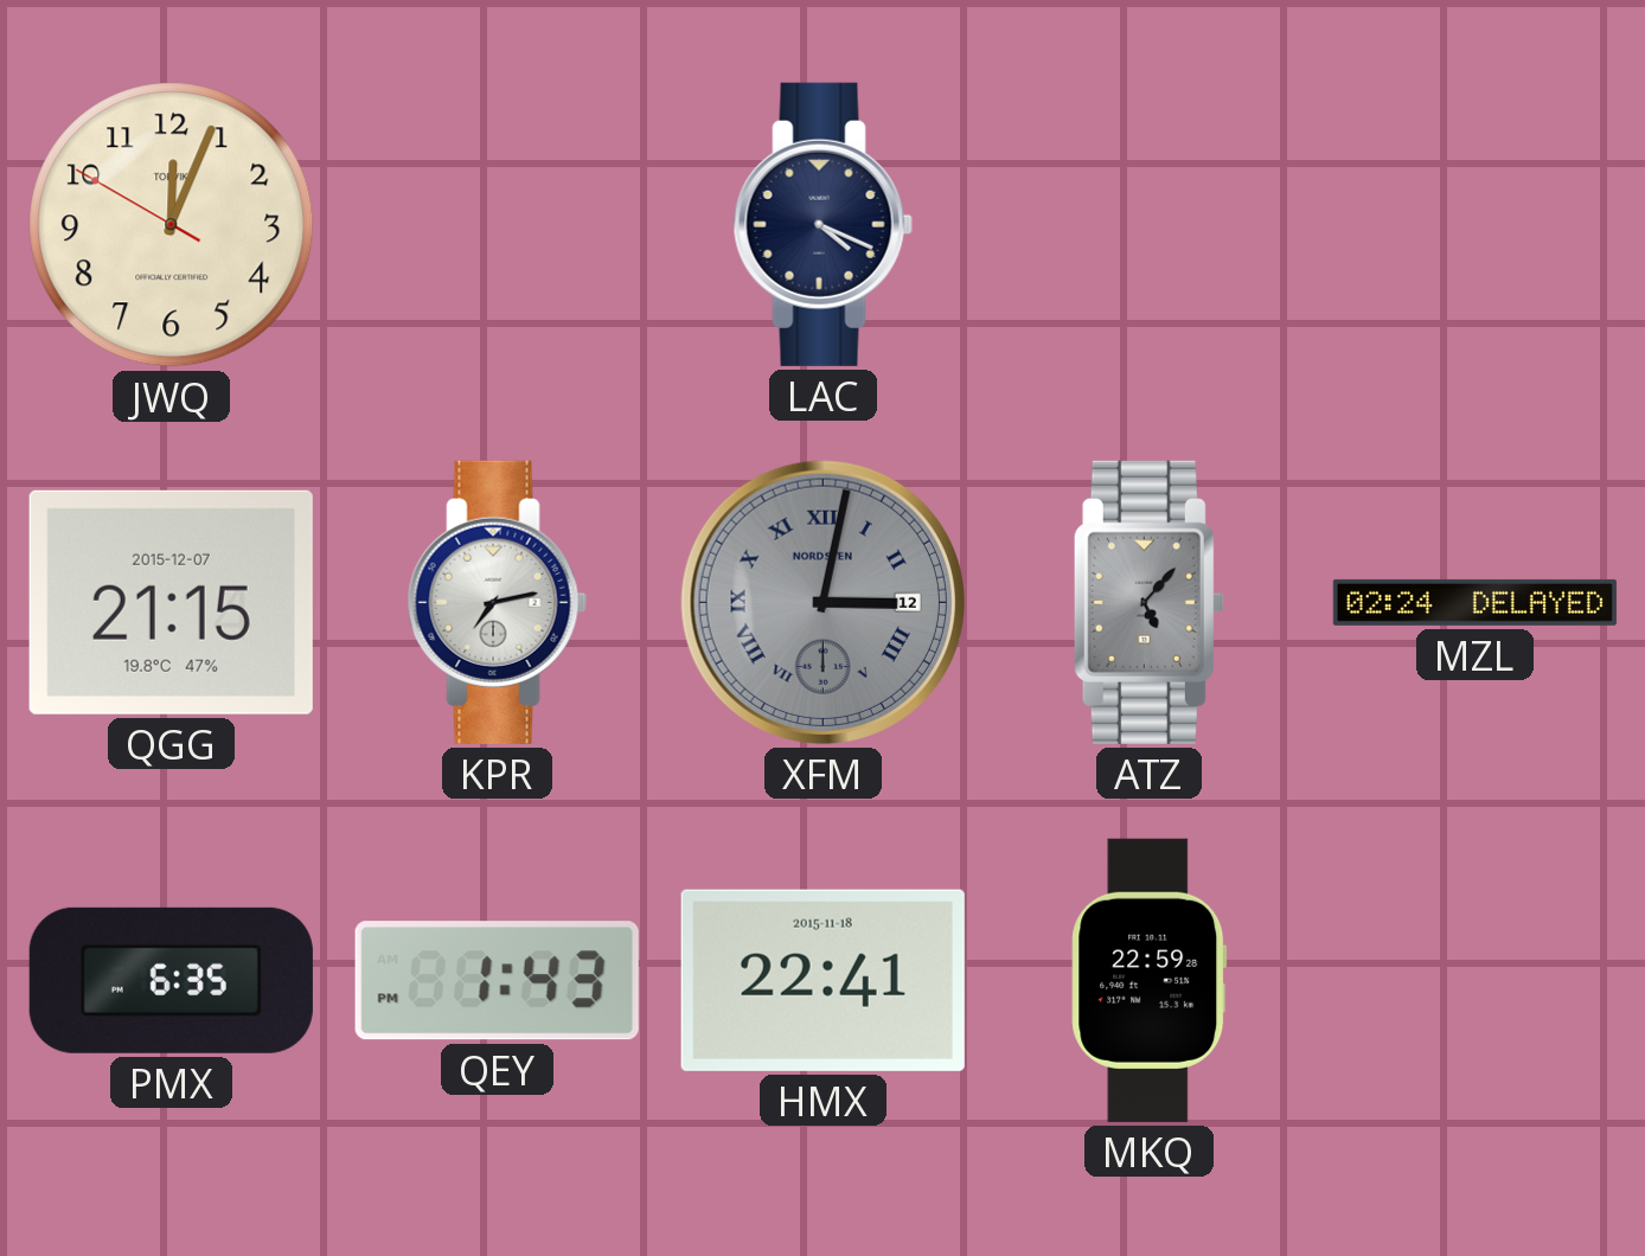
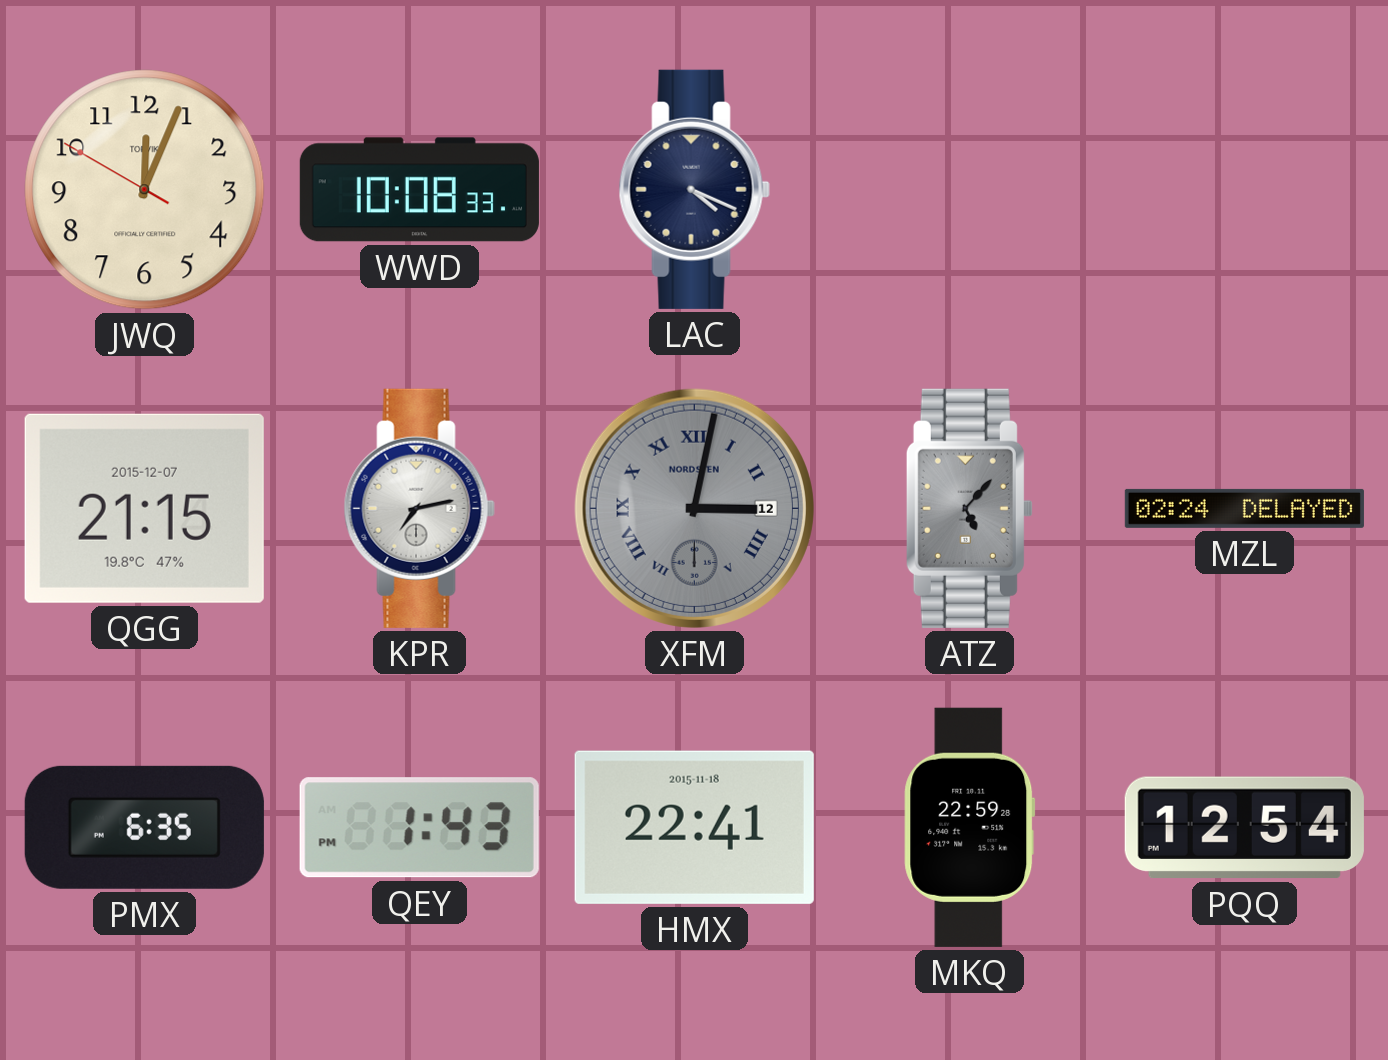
WWD: none -> 10:08 (419, 190)
PQQ: none -> 12:54 (1244, 828)
